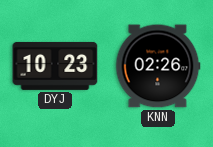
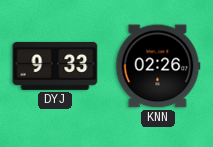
DYJ: 10:23 -> 9:33 (55, 66)
